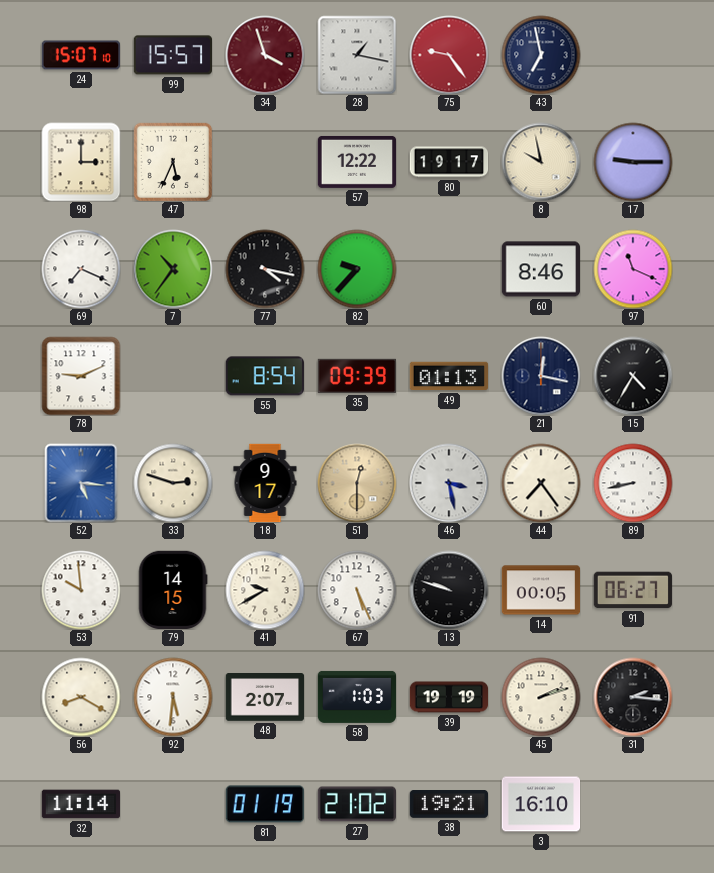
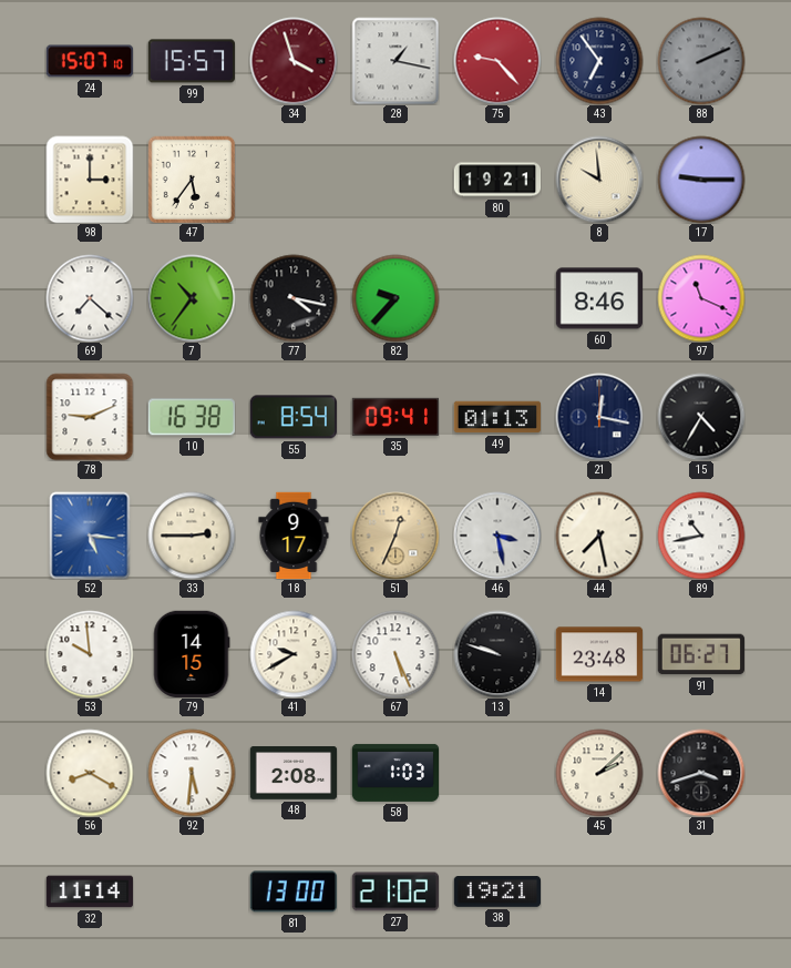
75: 9:24 -> 9:23 (497, 61)
43: 6:58 -> 6:54 (599, 61)
88: none -> 2:11 (701, 61)
47: 5:34 -> 5:36 (191, 179)
57: 12:22 -> none (357, 162)
80: 19:17 -> 19:21 (497, 180)
8: 9:58 -> 9:59 (599, 180)
69: 7:19 -> 7:22 (90, 298)
10: none -> 16:38 (191, 417)
35: 09:39 -> 09:41 (394, 417)
33: 2:48 -> 2:45 (192, 536)
51: 12:30 -> 12:34 (395, 536)
44: 7:24 -> 7:28 (599, 536)
89: 8:43 -> 10:43 (701, 536)
14: 00:05 -> 23:48 (599, 654)
48: 2:07 -> 2:08 (294, 773)
39: 19:19 -> none (449, 697)
45: 2:12 -> 2:08 (599, 773)
31: 2:16 -> 3:42 (701, 773)
81: 01:19 -> 13:00 (292, 891)
3: 16:10 -> none (541, 804)
